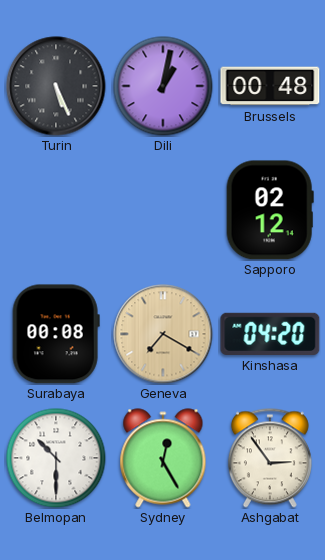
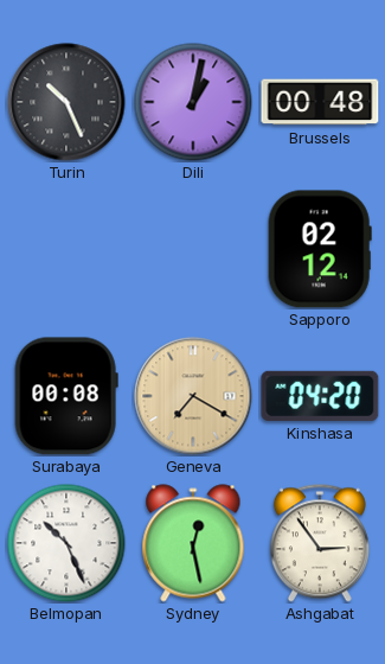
Turin: 5:26 -> 10:26 (66, 102)
Belmopan: 10:30 -> 10:26 (66, 543)
Sydney: 12:25 -> 12:28 (193, 543)
